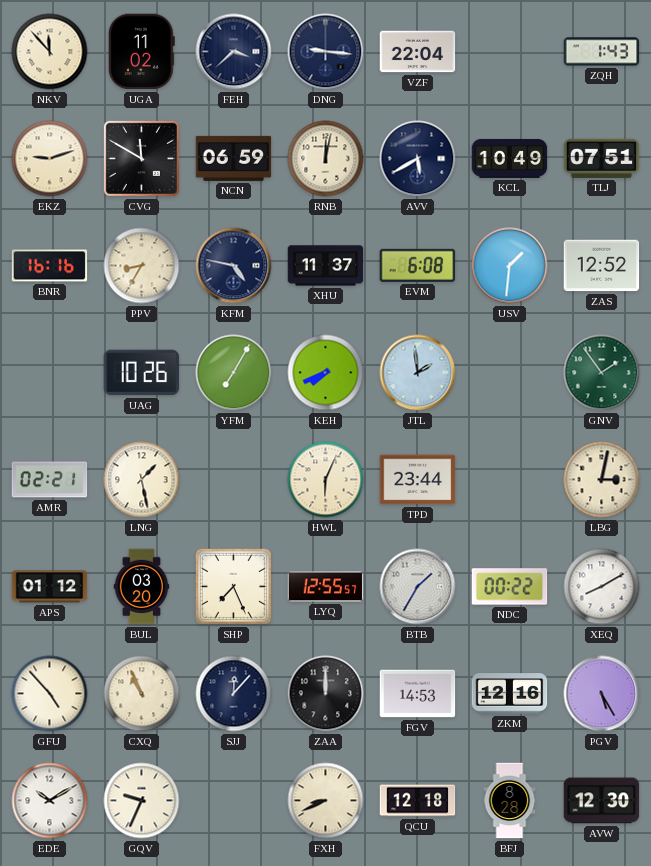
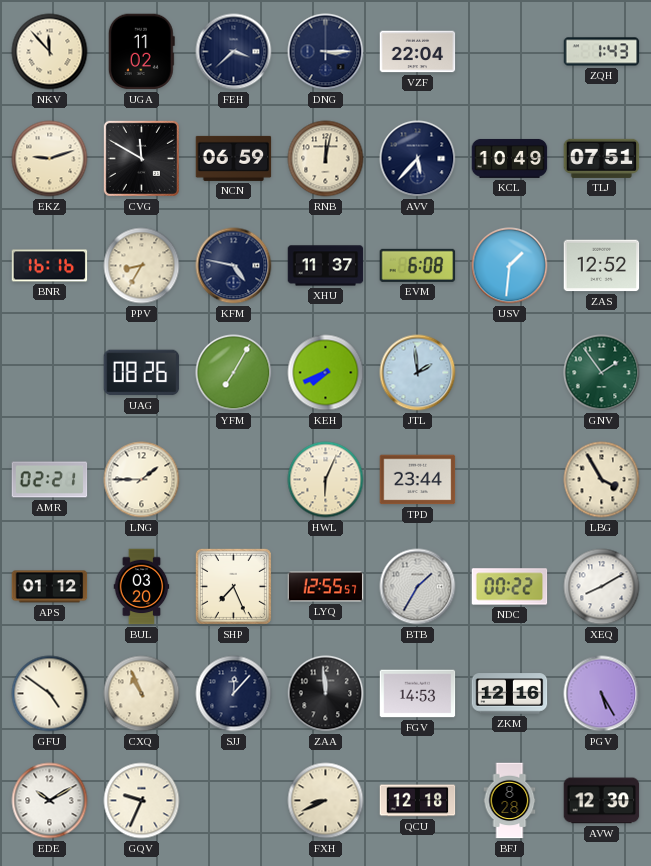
DNG: 9:16 -> 3:15 (326, 52)
AVV: 5:40 -> 5:37 (418, 159)
UAG: 10:26 -> 08:26 (142, 373)
LNG: 1:28 -> 1:45 (142, 480)
LBG: 3:02 -> 3:55 (602, 480)
GFU: 4:53 -> 4:51 (50, 694)
ZAA: 12:00 -> 11:59 (326, 694)
